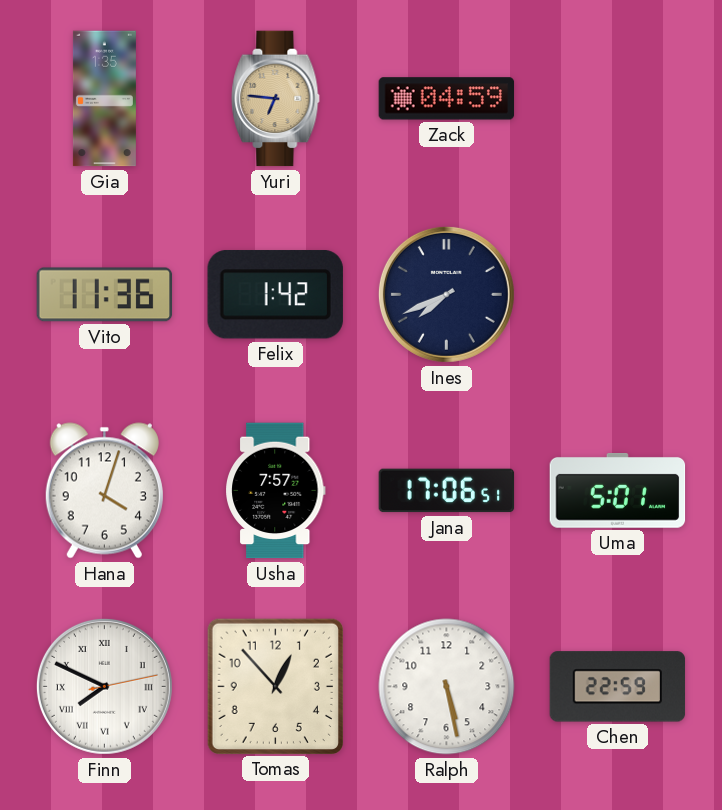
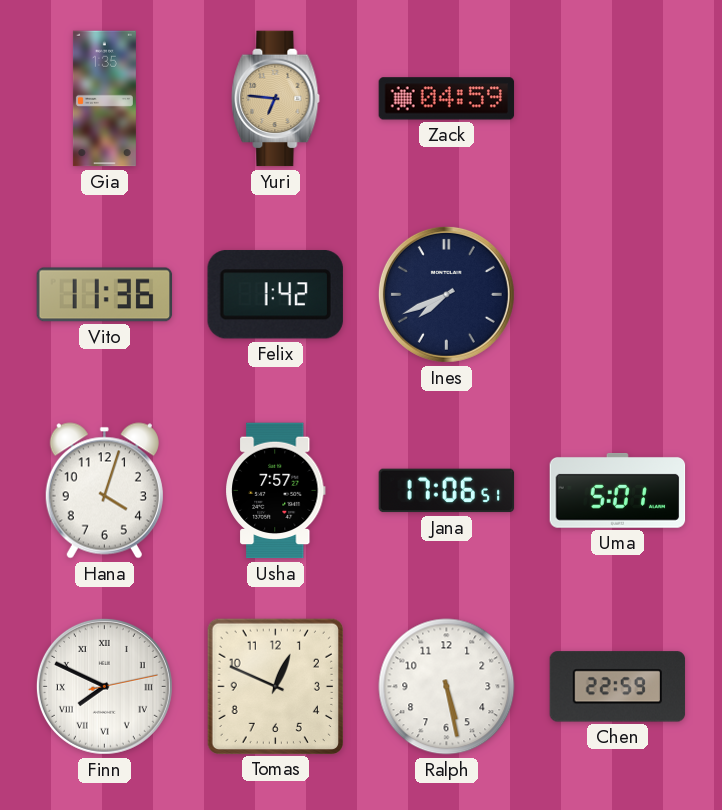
Tomas: 12:53 -> 12:49 (275, 686)
